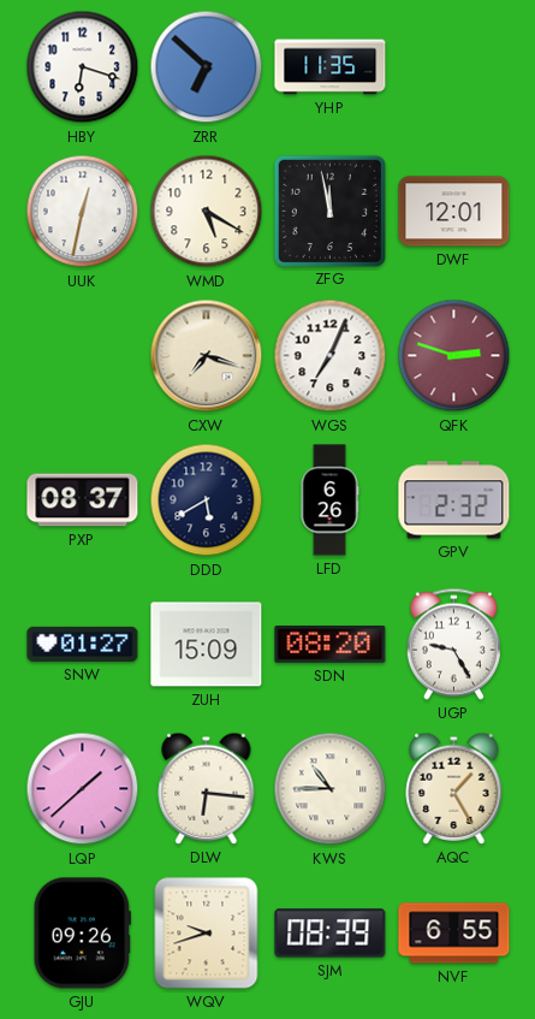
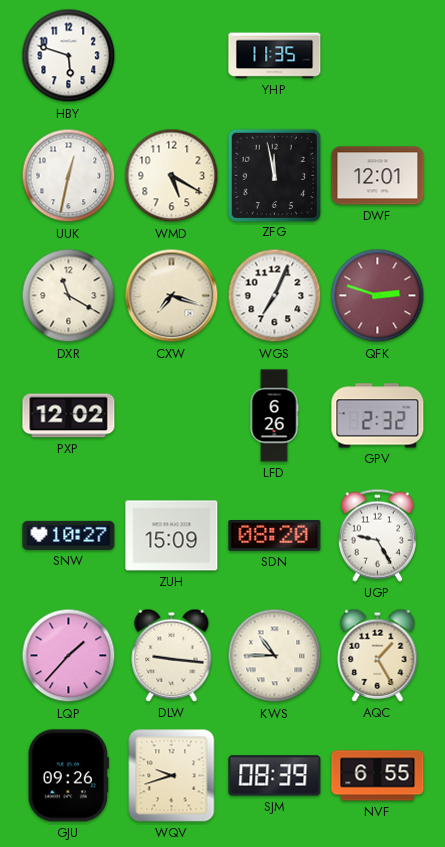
HBY: 6:18 -> 5:48 (69, 56)
ZRR: 6:52 -> none (207, 67)
DXR: none -> 11:20 (69, 296)
PXP: 08:37 -> 12:02 (69, 416)
DDD: 5:40 -> none (207, 500)
SNW: 01:27 -> 10:27 (69, 535)
LQP: 1:38 -> 1:37 (69, 656)
DLW: 6:16 -> 9:16 (172, 655)
